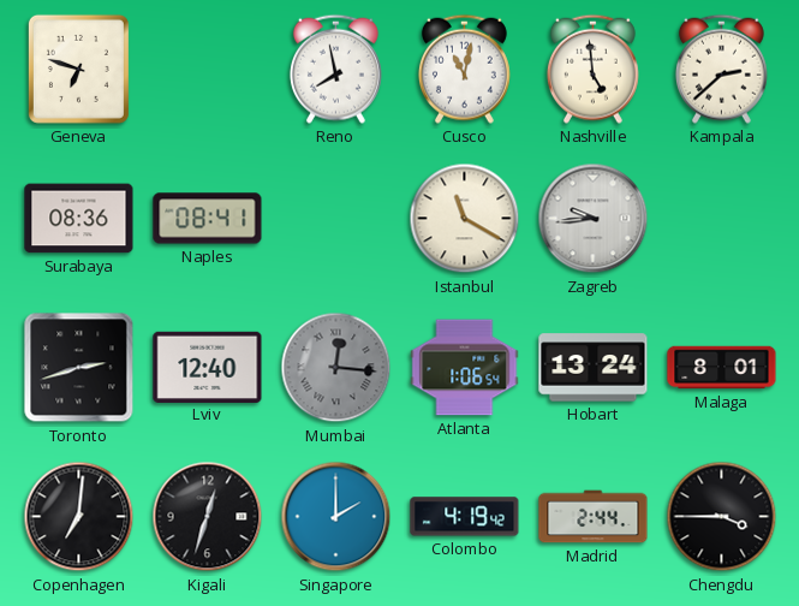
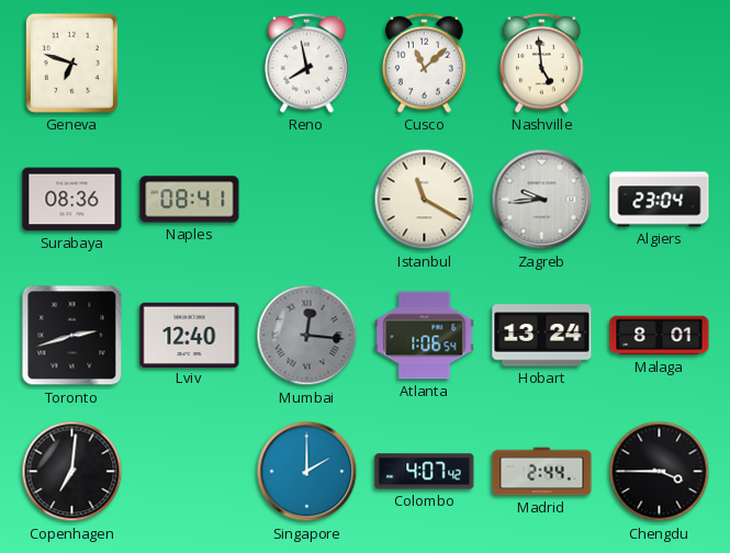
Cusco: 11:02 -> 11:08 (424, 63)
Kampala: 2:38 -> none (721, 69)
Algiers: none -> 23:04 (660, 200)
Kigali: 12:33 -> none (208, 517)
Colombo: 4:19 -> 4:07 (425, 472)
